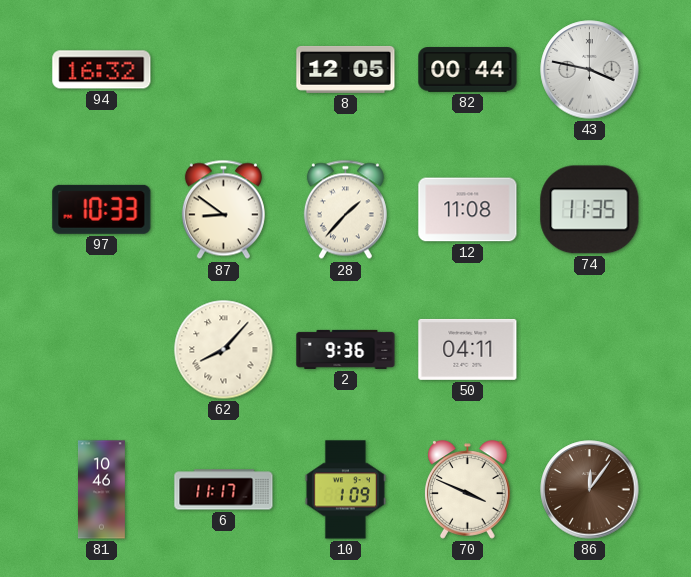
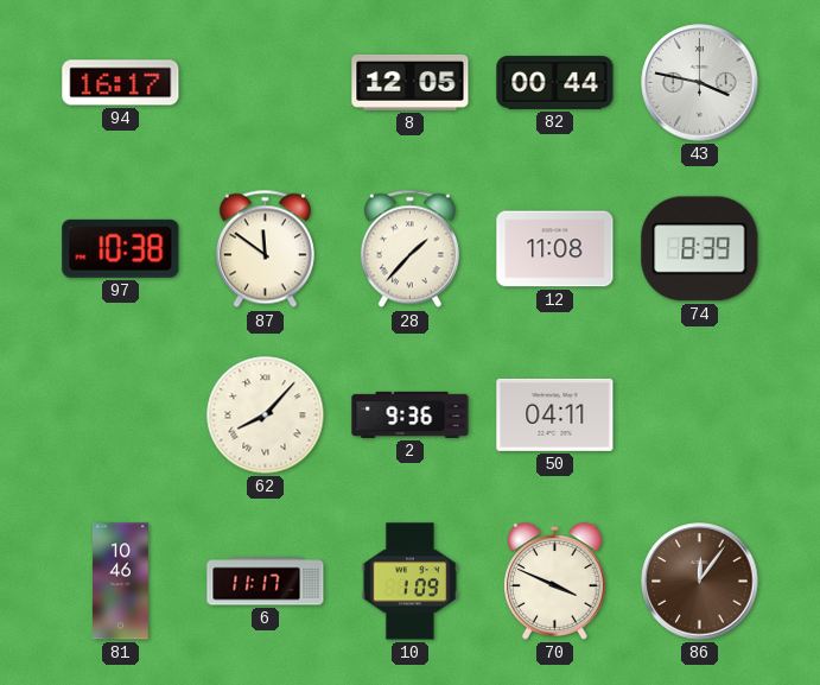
94: 16:32 -> 16:17 (121, 83)
97: 10:33 -> 10:38 (121, 248)
87: 8:51 -> 11:51 (265, 249)
74: 11:35 -> 8:39 (700, 249)
